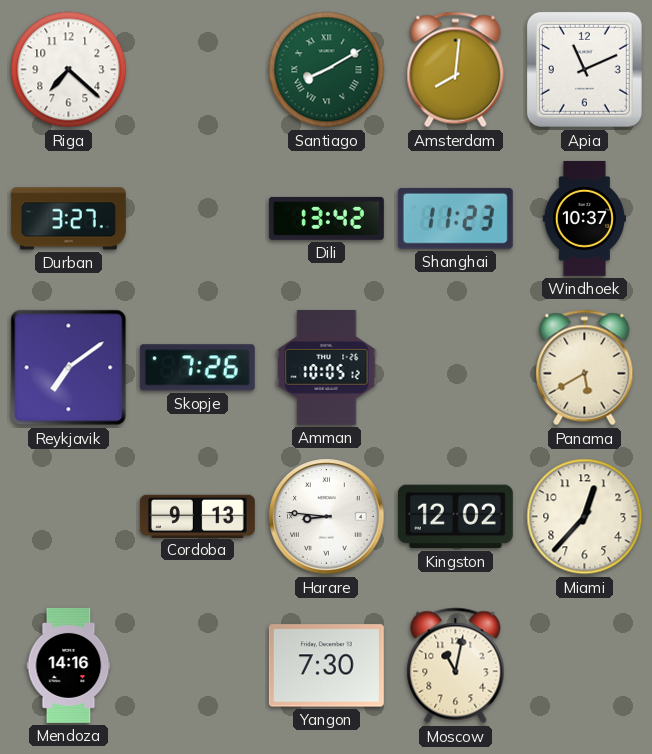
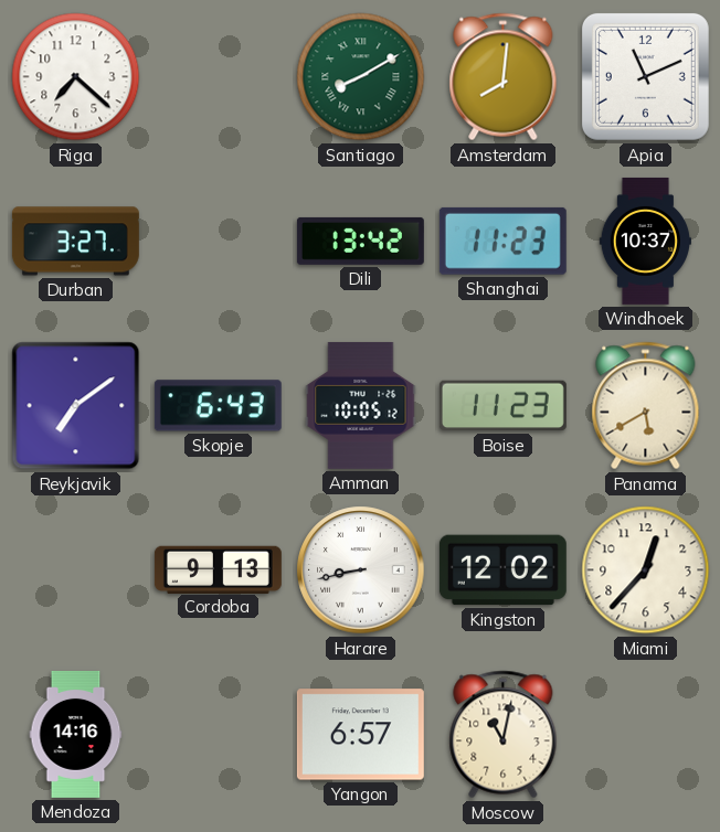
Skopje: 7:26 -> 6:43 (218, 406)
Boise: none -> 11:23 (502, 406)
Harare: 8:46 -> 8:43 (361, 570)
Yangon: 7:30 -> 6:57 (360, 735)
